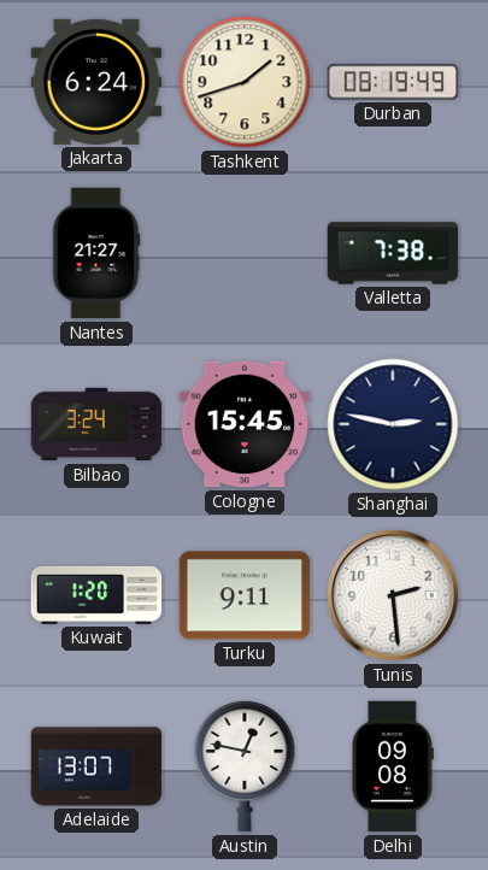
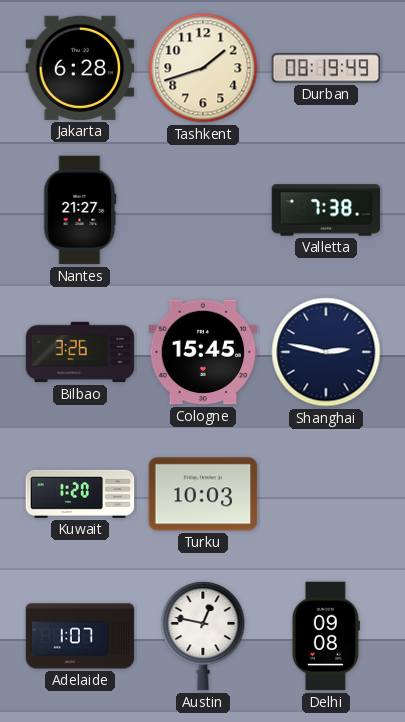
Jakarta: 6:24 -> 6:28 (80, 68)
Bilbao: 3:24 -> 3:26 (80, 352)
Turku: 9:11 -> 10:03 (203, 494)
Tunis: 2:29 -> none (393, 595)
Adelaide: 13:07 -> 1:07 (80, 636)
